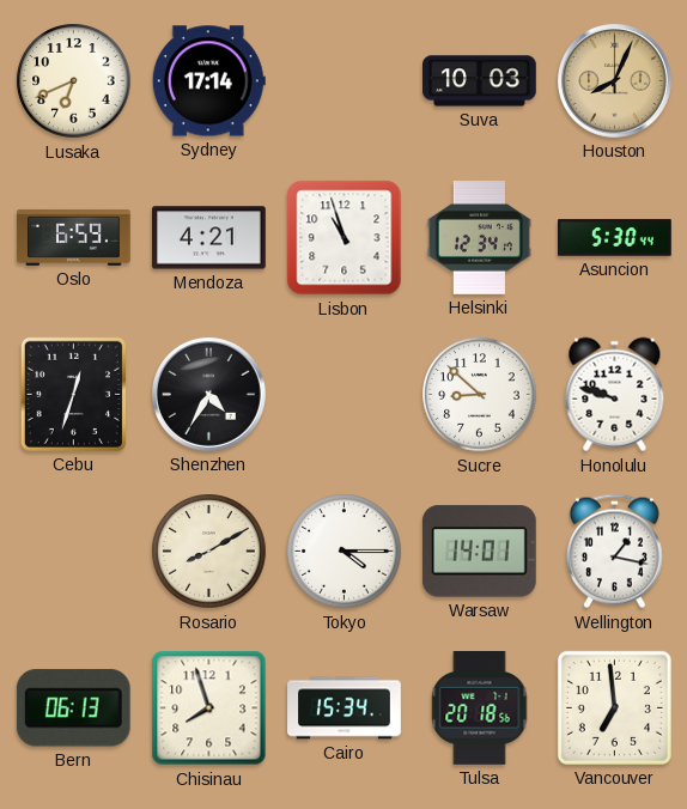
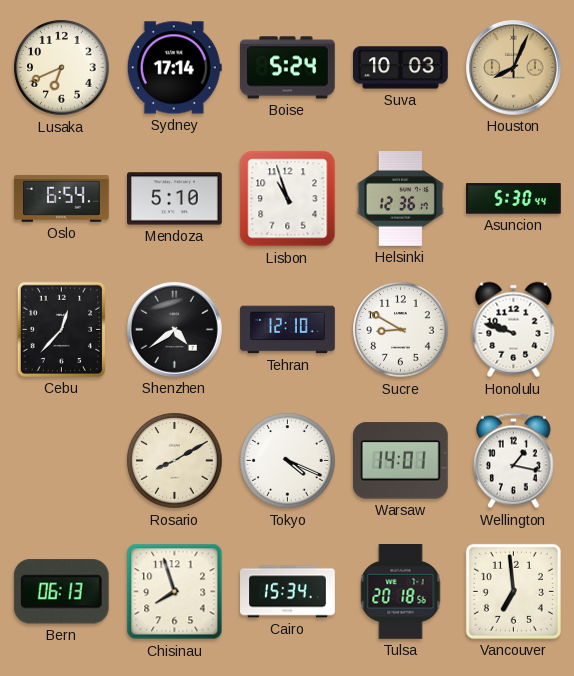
Boise: none -> 5:24 (288, 68)
Oslo: 6:59 -> 6:54 (62, 199)
Mendoza: 4:21 -> 5:10 (175, 199)
Helsinki: 12:34 -> 12:36 (400, 199)
Cebu: 12:33 -> 12:37 (61, 329)
Shenzhen: 4:35 -> 4:39 (175, 330)
Tehran: none -> 12:10 (288, 330)
Sucre: 8:52 -> 8:50 (401, 330)
Tokyo: 4:15 -> 4:19 (288, 461)
